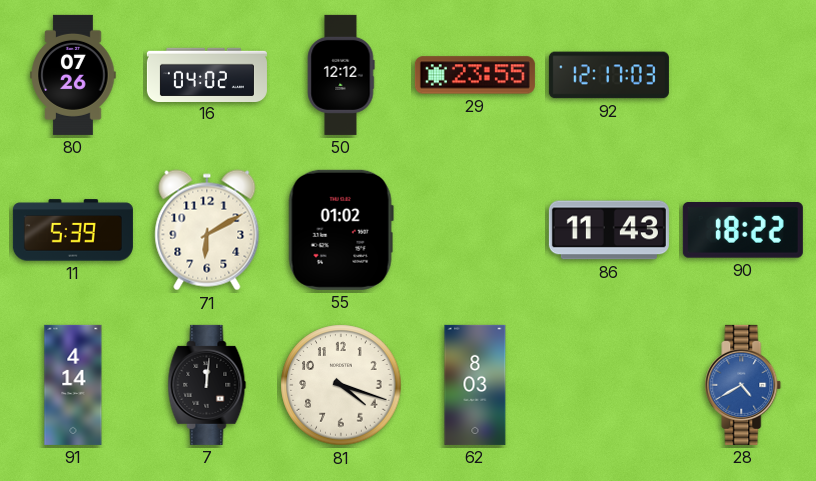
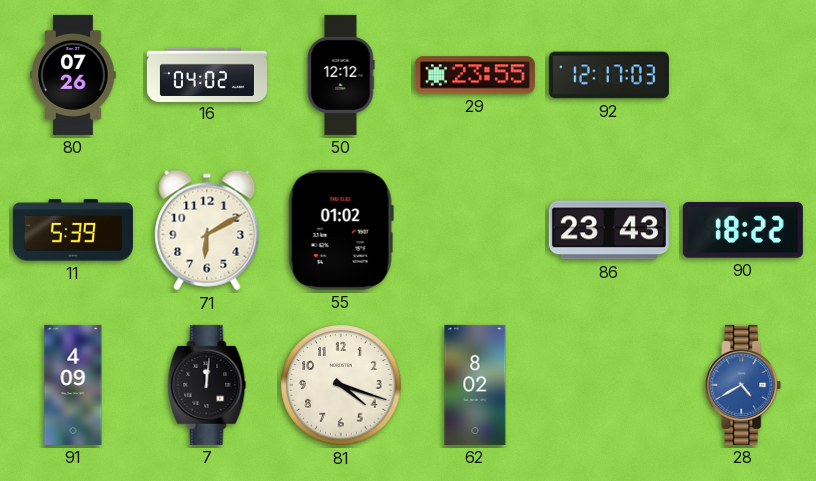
86: 11:43 -> 23:43 (609, 230)
91: 4:14 -> 4:09 (73, 385)
62: 8:03 -> 8:02 (475, 385)
